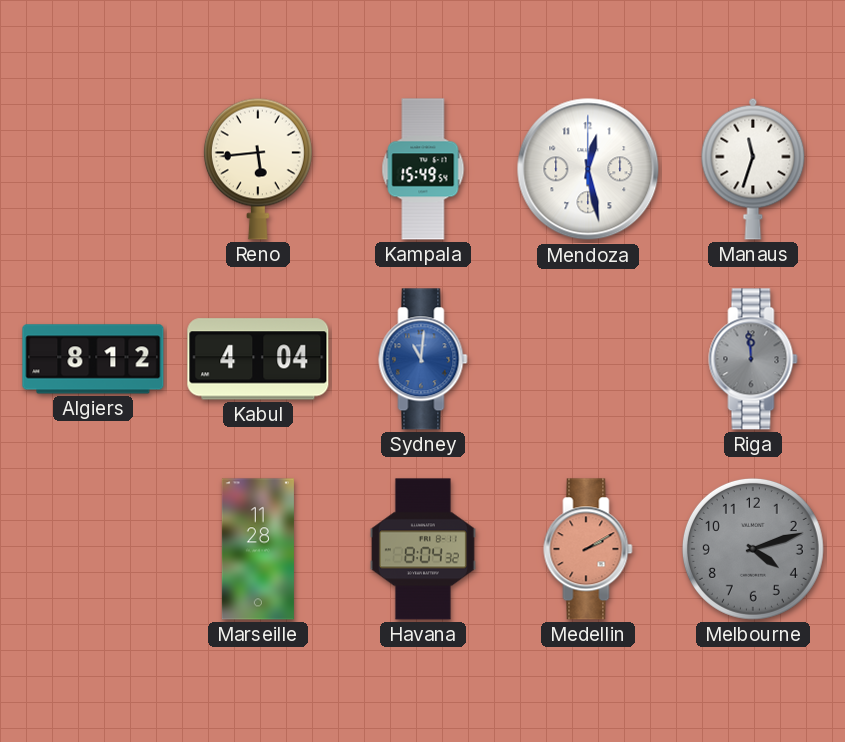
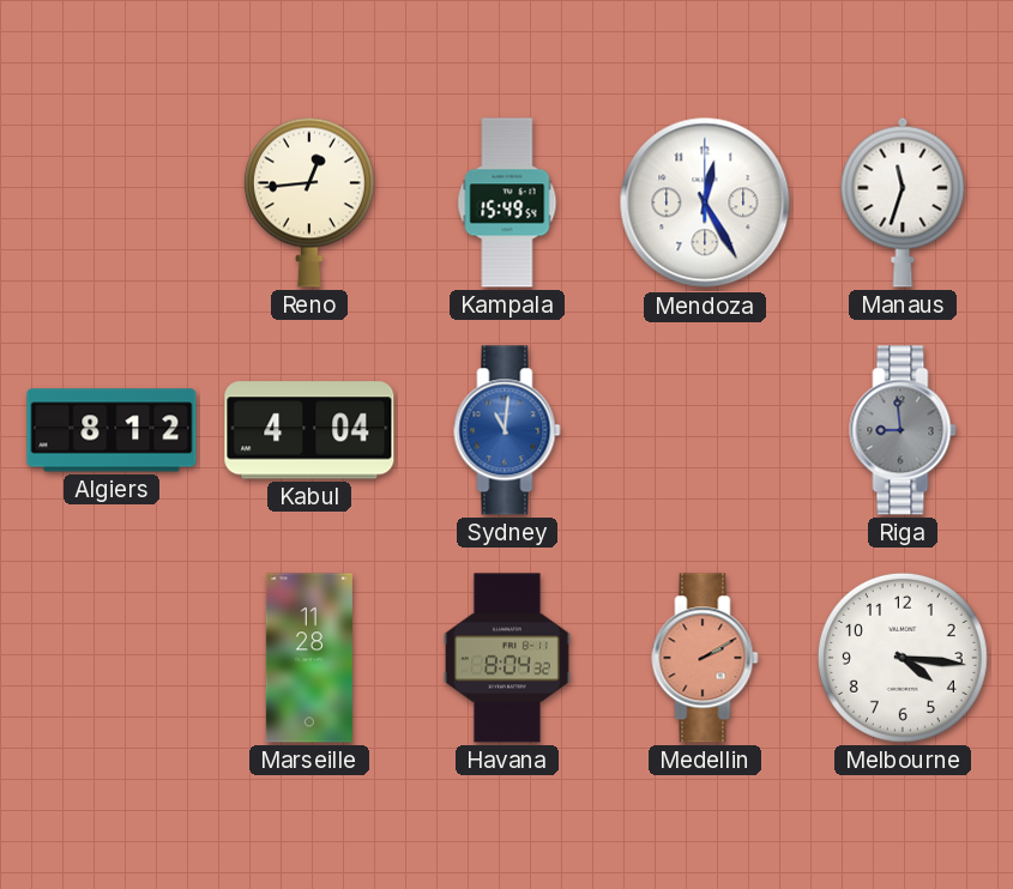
Reno: 5:44 -> 12:44 (309, 202)
Mendoza: 12:28 -> 12:25 (705, 202)
Riga: 11:59 -> 8:59 (903, 430)
Melbourne: 4:12 -> 4:16 (903, 658)
Melbourne dial: grey -> white (903, 658)
